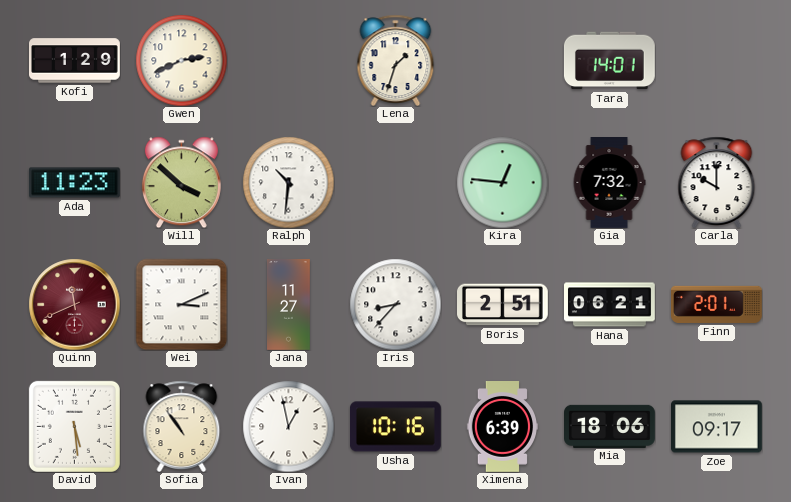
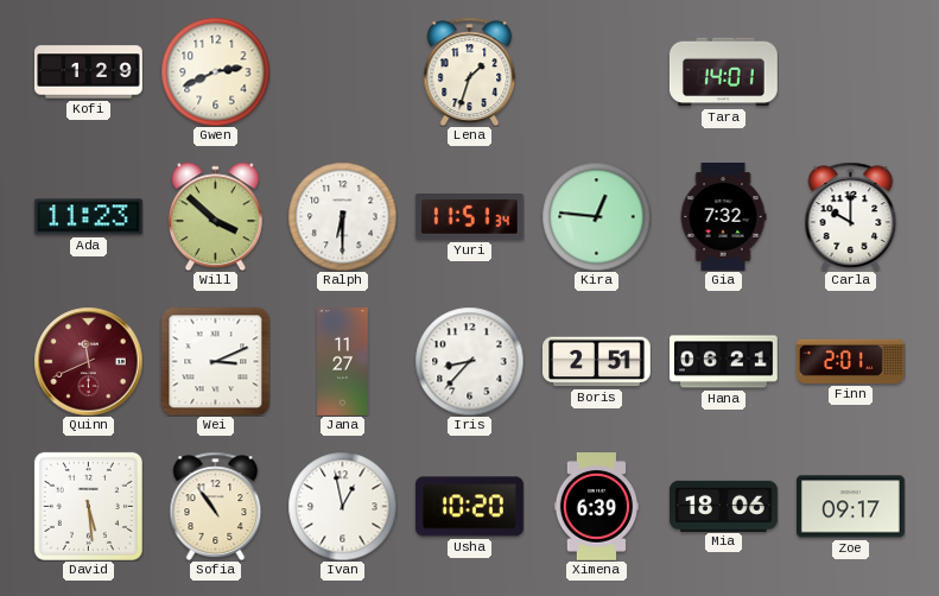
Ralph: 10:31 -> 6:30 (342, 216)
Yuri: none -> 11:51 (469, 217)
Usha: 10:16 -> 10:20 (470, 507)
